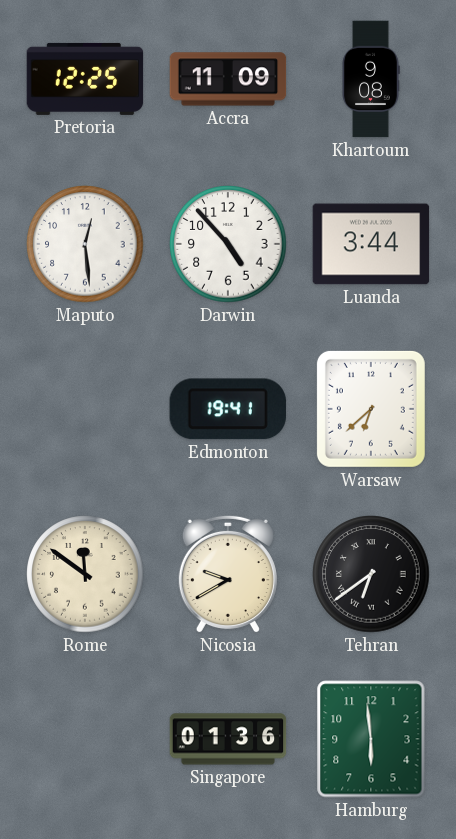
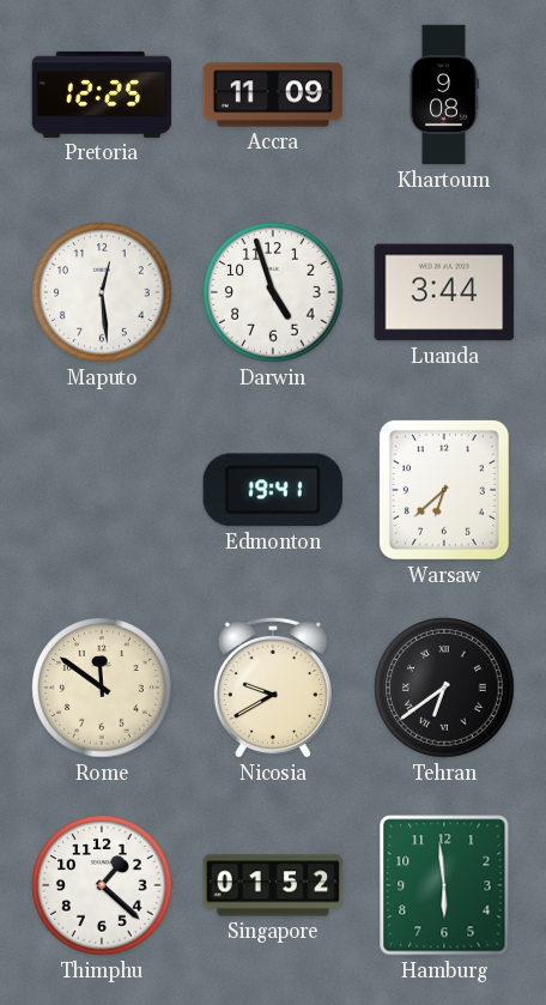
Darwin: 4:53 -> 4:57 (273, 292)
Thimphu: none -> 1:22 (102, 885)
Singapore: 01:36 -> 01:52 (273, 885)
